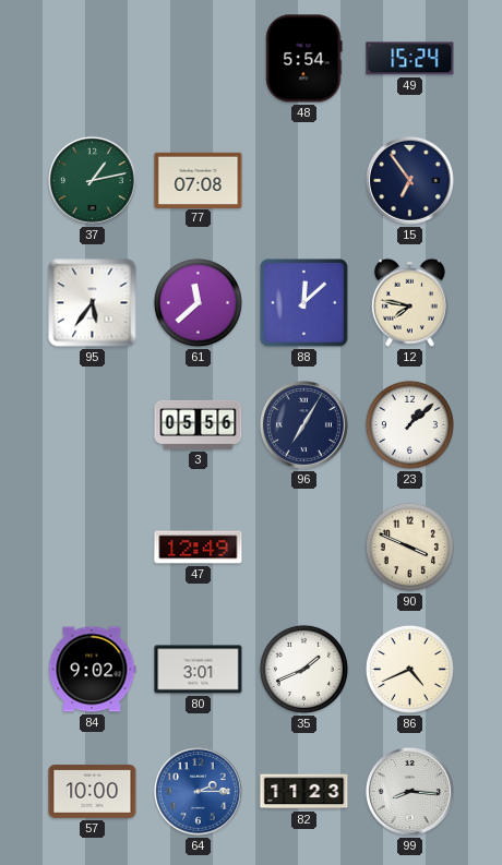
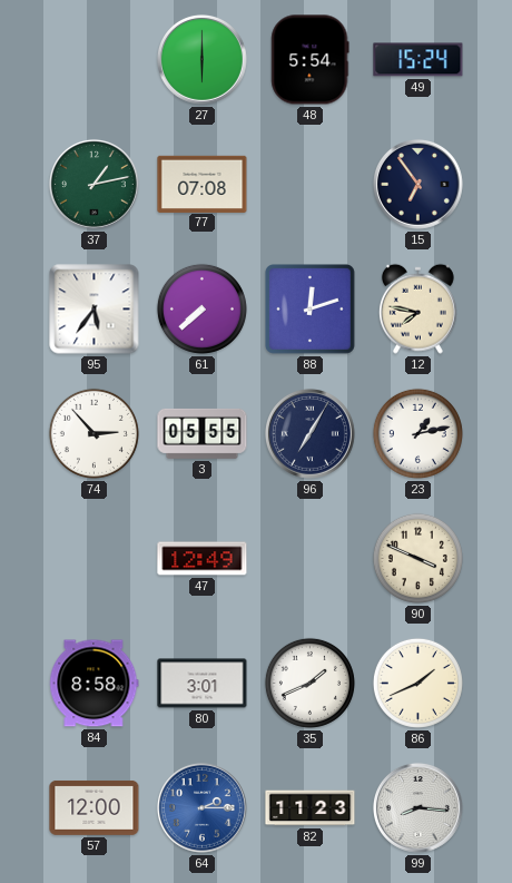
27: none -> 6:00 (201, 59)
61: 11:38 -> 7:38 (201, 308)
88: 12:08 -> 12:12 (311, 310)
74: none -> 2:53 (93, 433)
3: 05:56 -> 05:55 (203, 433)
23: 1:08 -> 1:13 (417, 433)
84: 9:02 -> 8:58 (95, 684)
86: 4:41 -> 1:41 (417, 683)
57: 10:00 -> 12:00 (95, 807)
